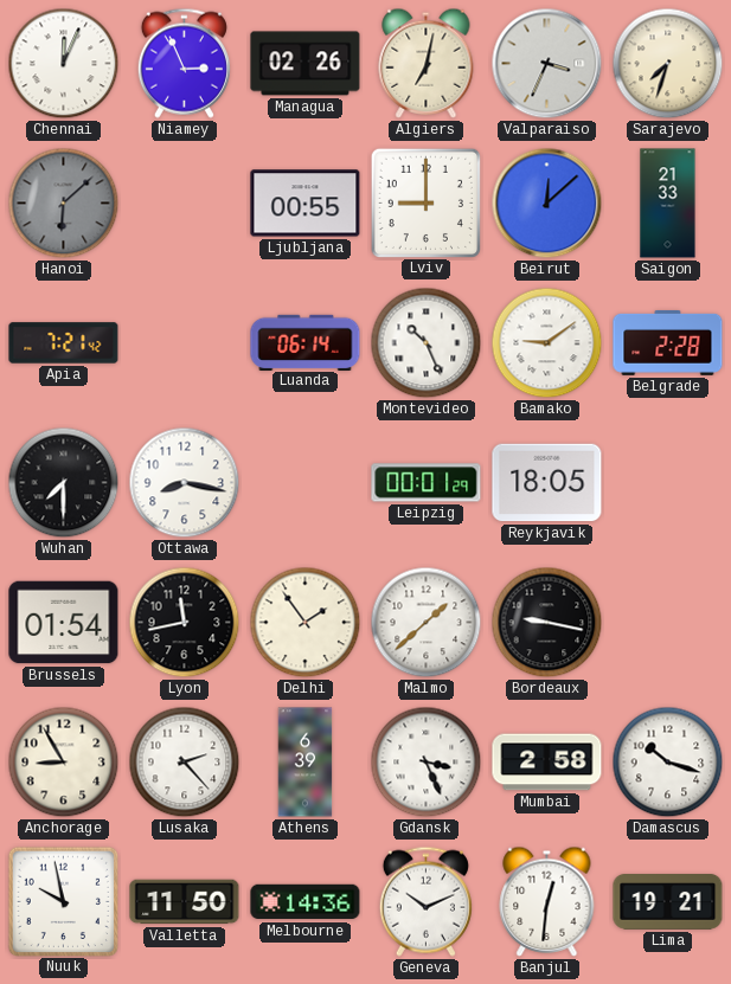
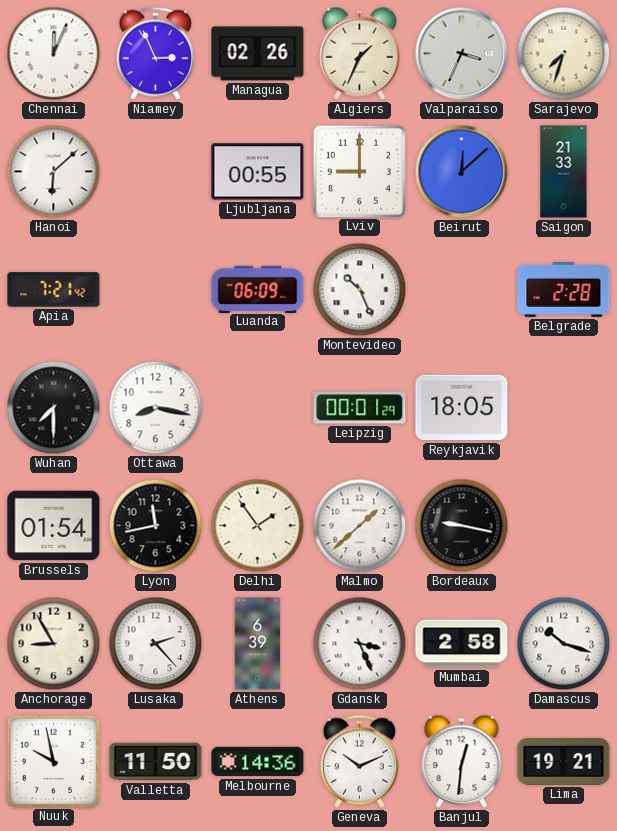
Algiers: 7:02 -> 1:34 (360, 53)
Hanoi dial: grey -> white (54, 172)
Luanda: 06:14 -> 06:09 (258, 289)
Bamako: 9:09 -> none (547, 343)
